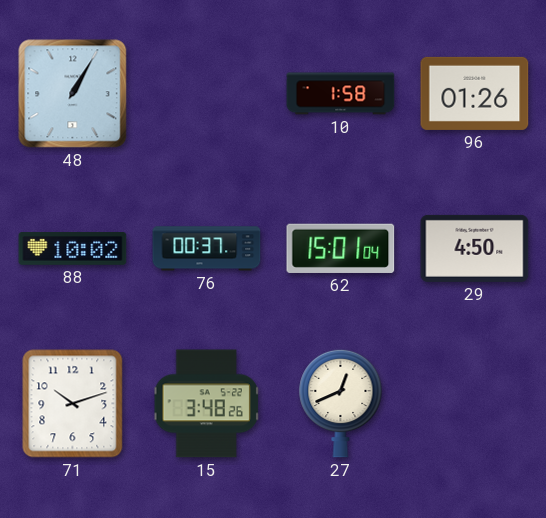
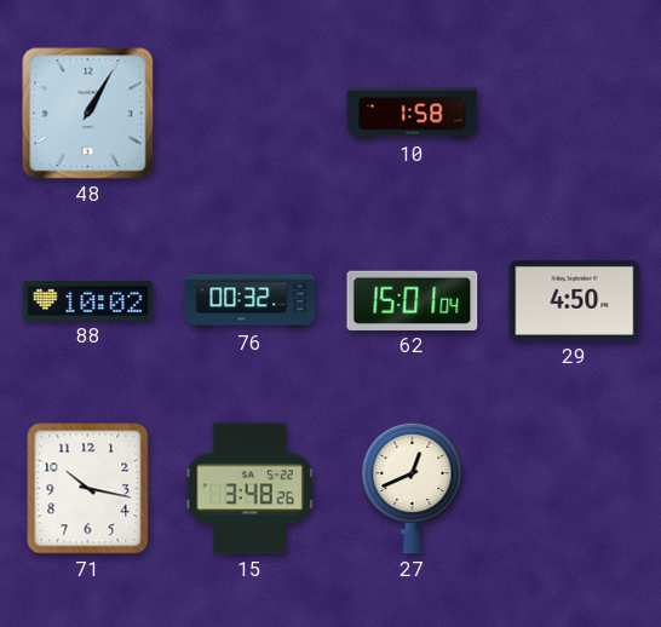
96: 01:26 -> none (475, 93)
76: 00:37 -> 00:32 (251, 301)
71: 10:12 -> 10:17 (88, 489)
